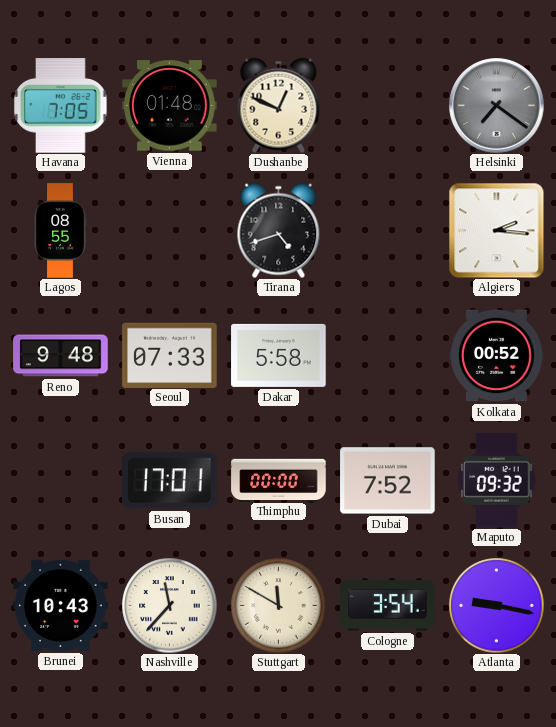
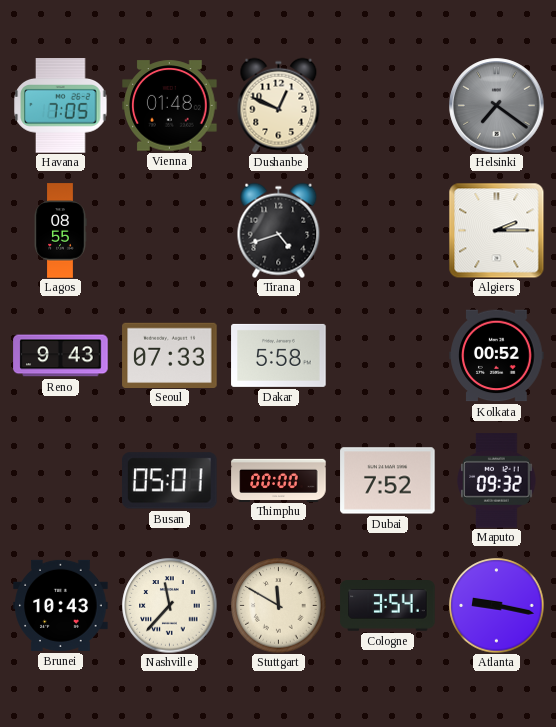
Algiers: 2:16 -> 2:15 (496, 230)
Reno: 9:48 -> 9:43 (61, 356)
Busan: 17:01 -> 05:01 (170, 481)
